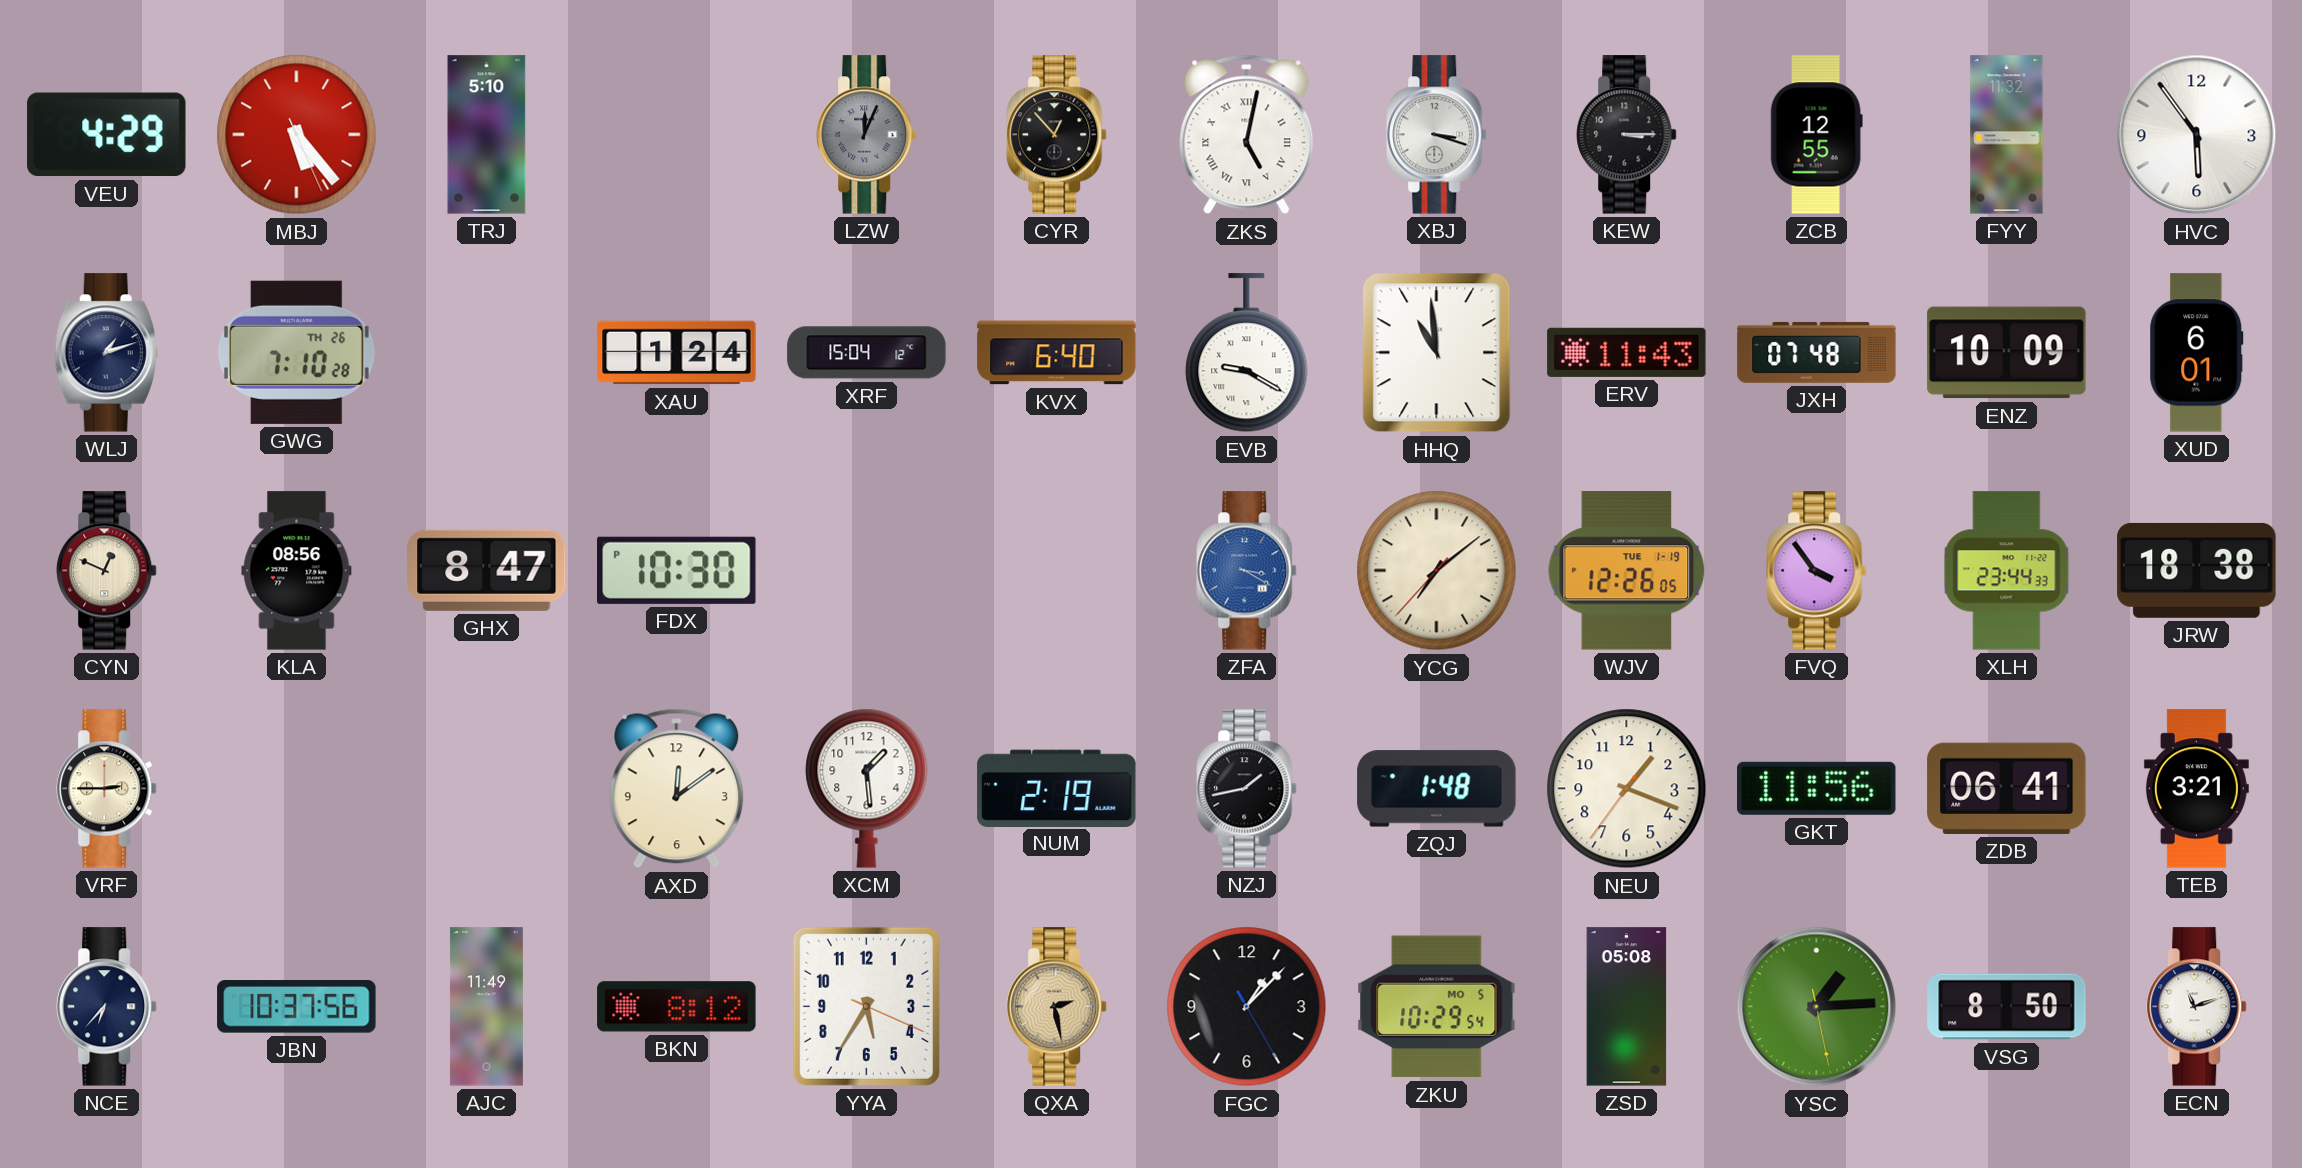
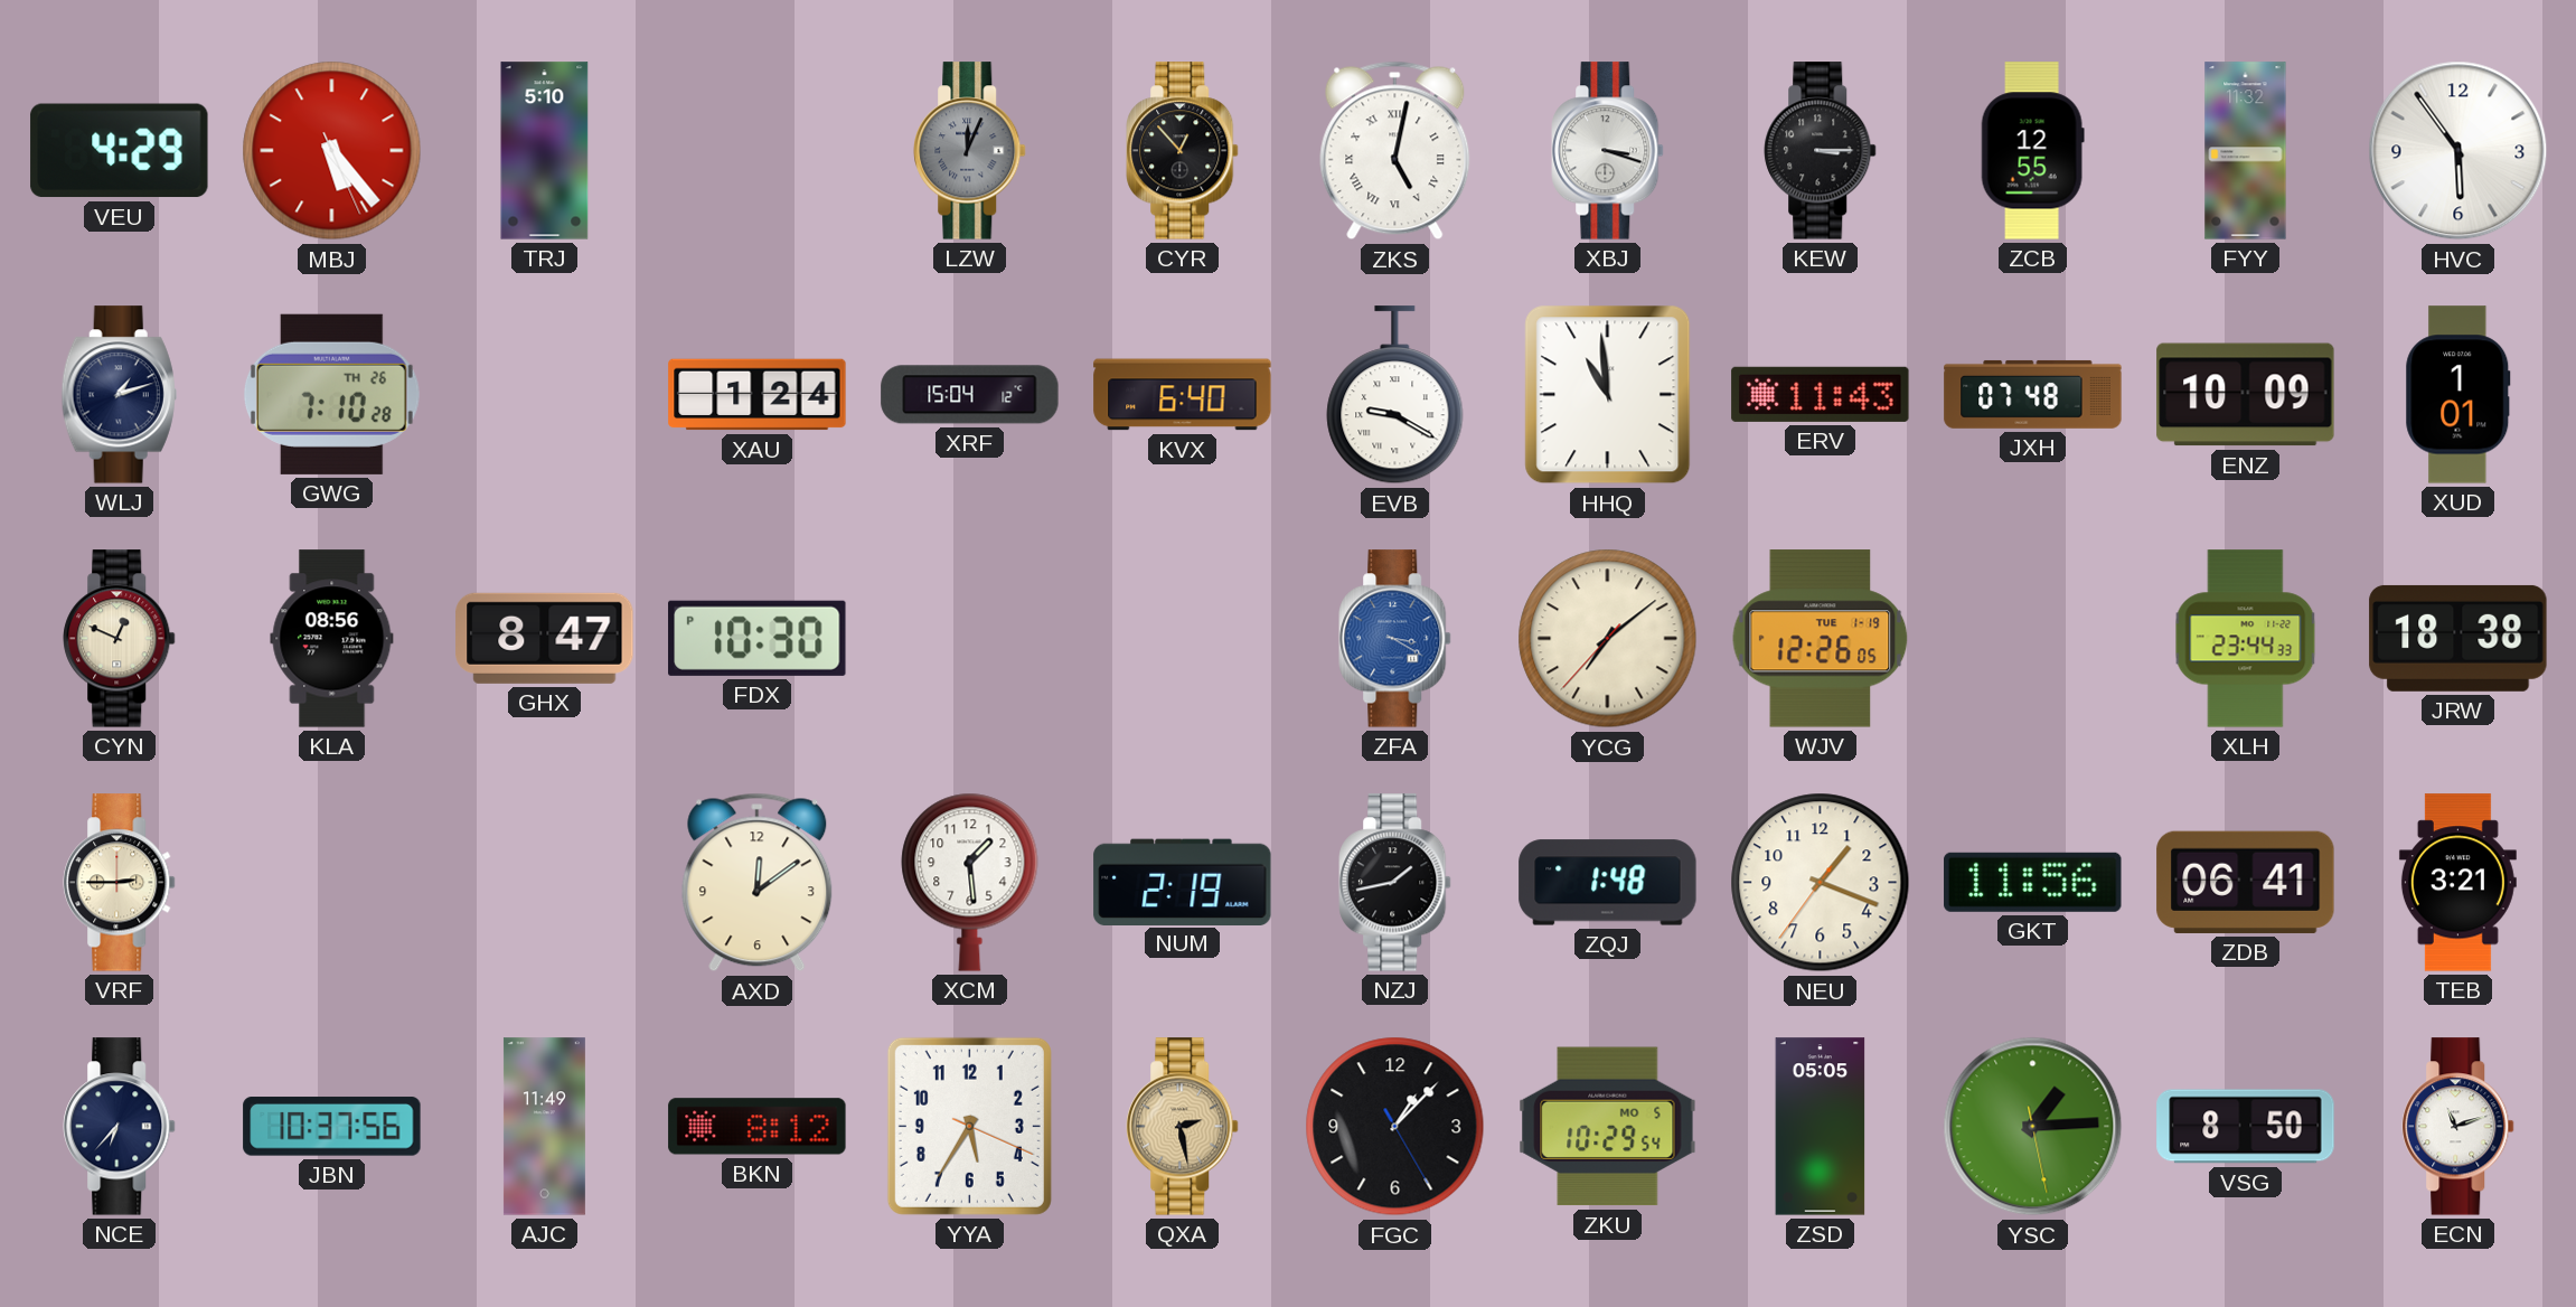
XUD: 6:01 -> 1:01 (2459, 395)
FVQ: 3:54 -> none (1817, 571)
ZSD: 05:08 -> 05:05 (1821, 1127)
